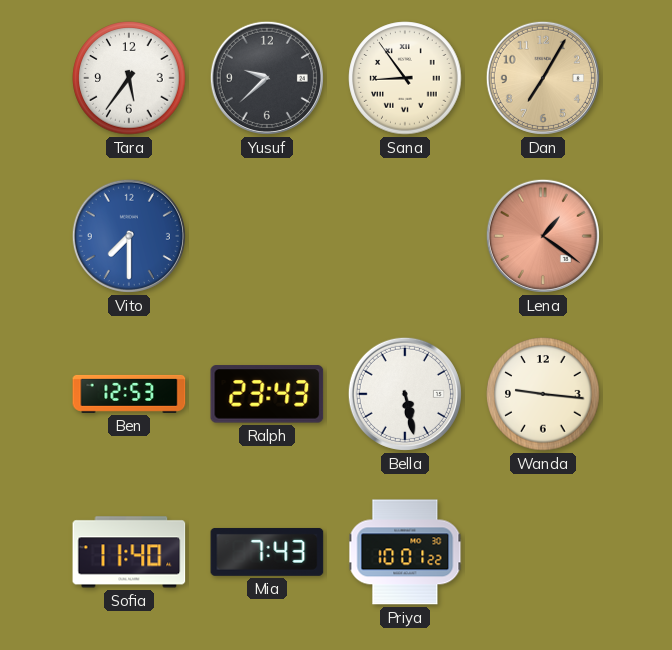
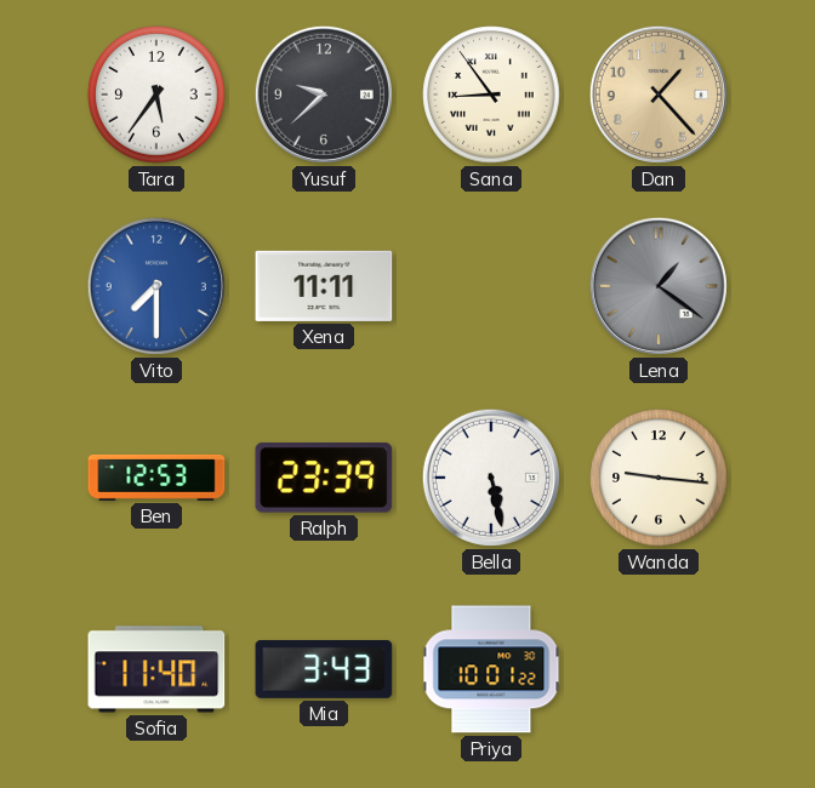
Dan: 7:05 -> 1:23 (659, 95)
Xena: none -> 11:11 (324, 286)
Lena dial: salmon -> grey (659, 286)
Ralph: 23:43 -> 23:39 (324, 478)
Mia: 7:43 -> 3:43 (324, 669)
